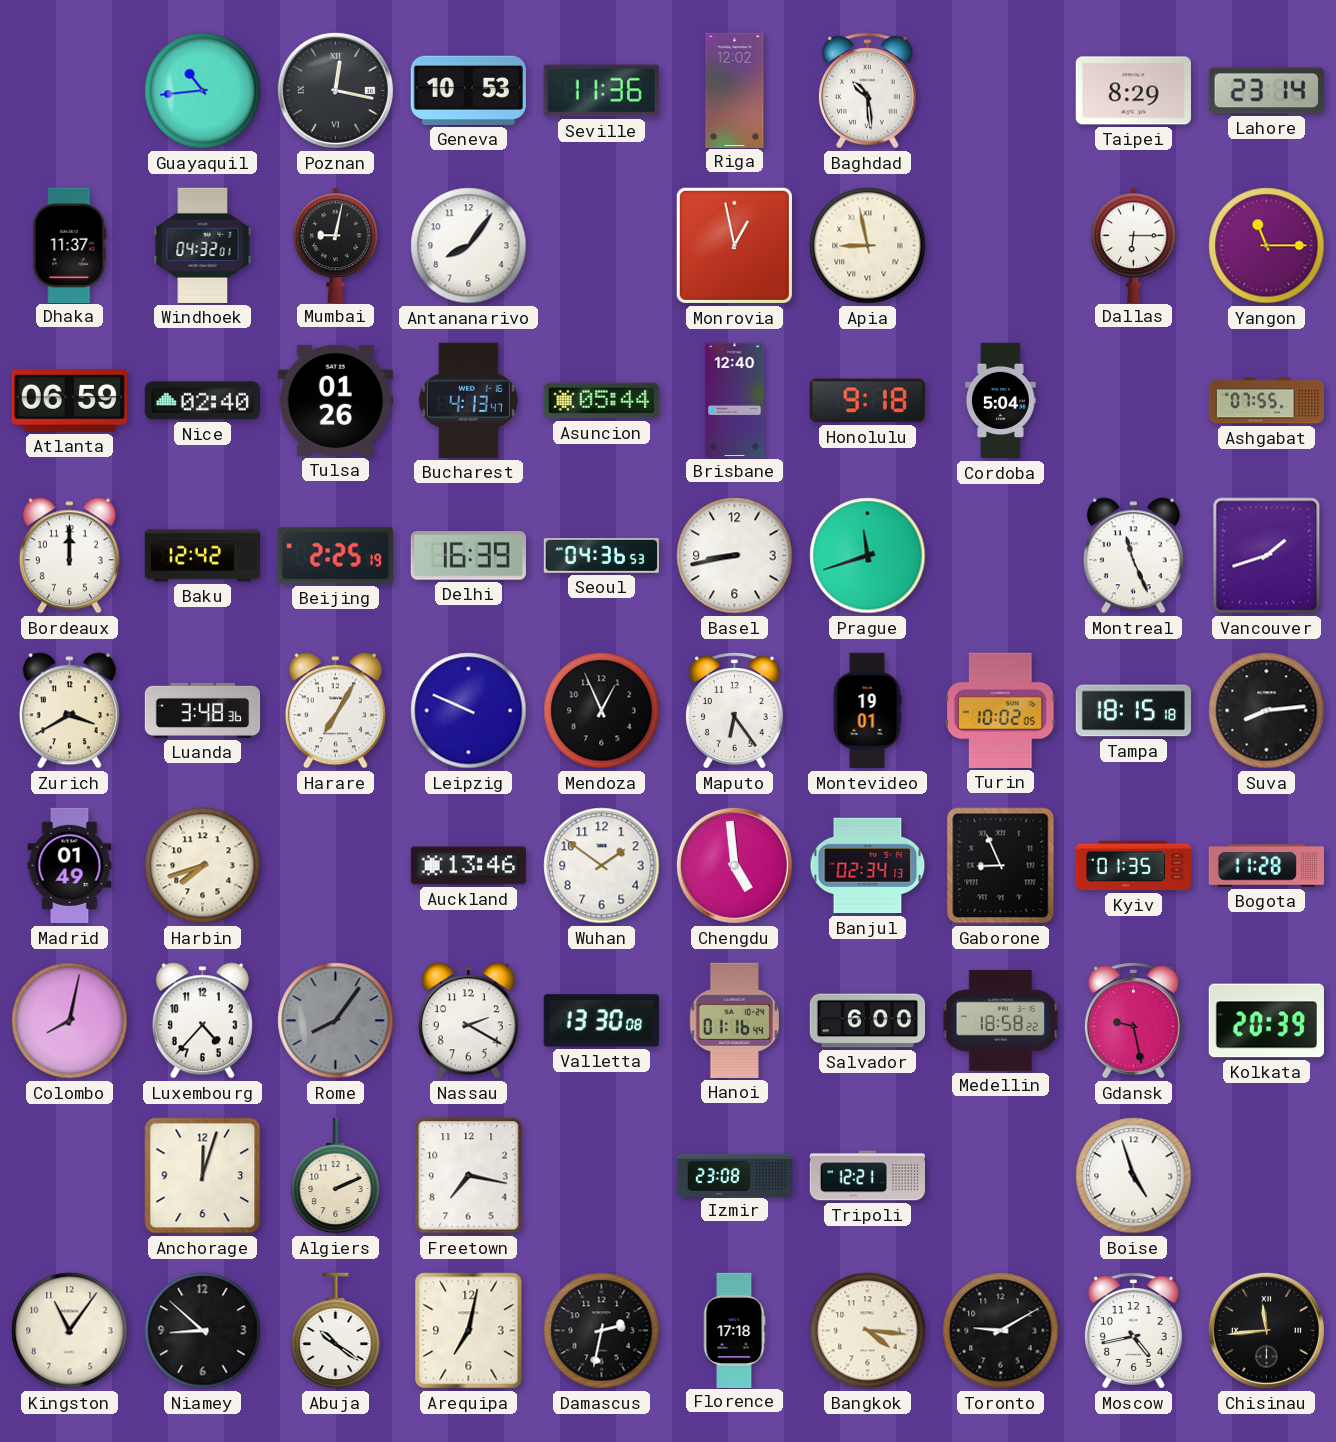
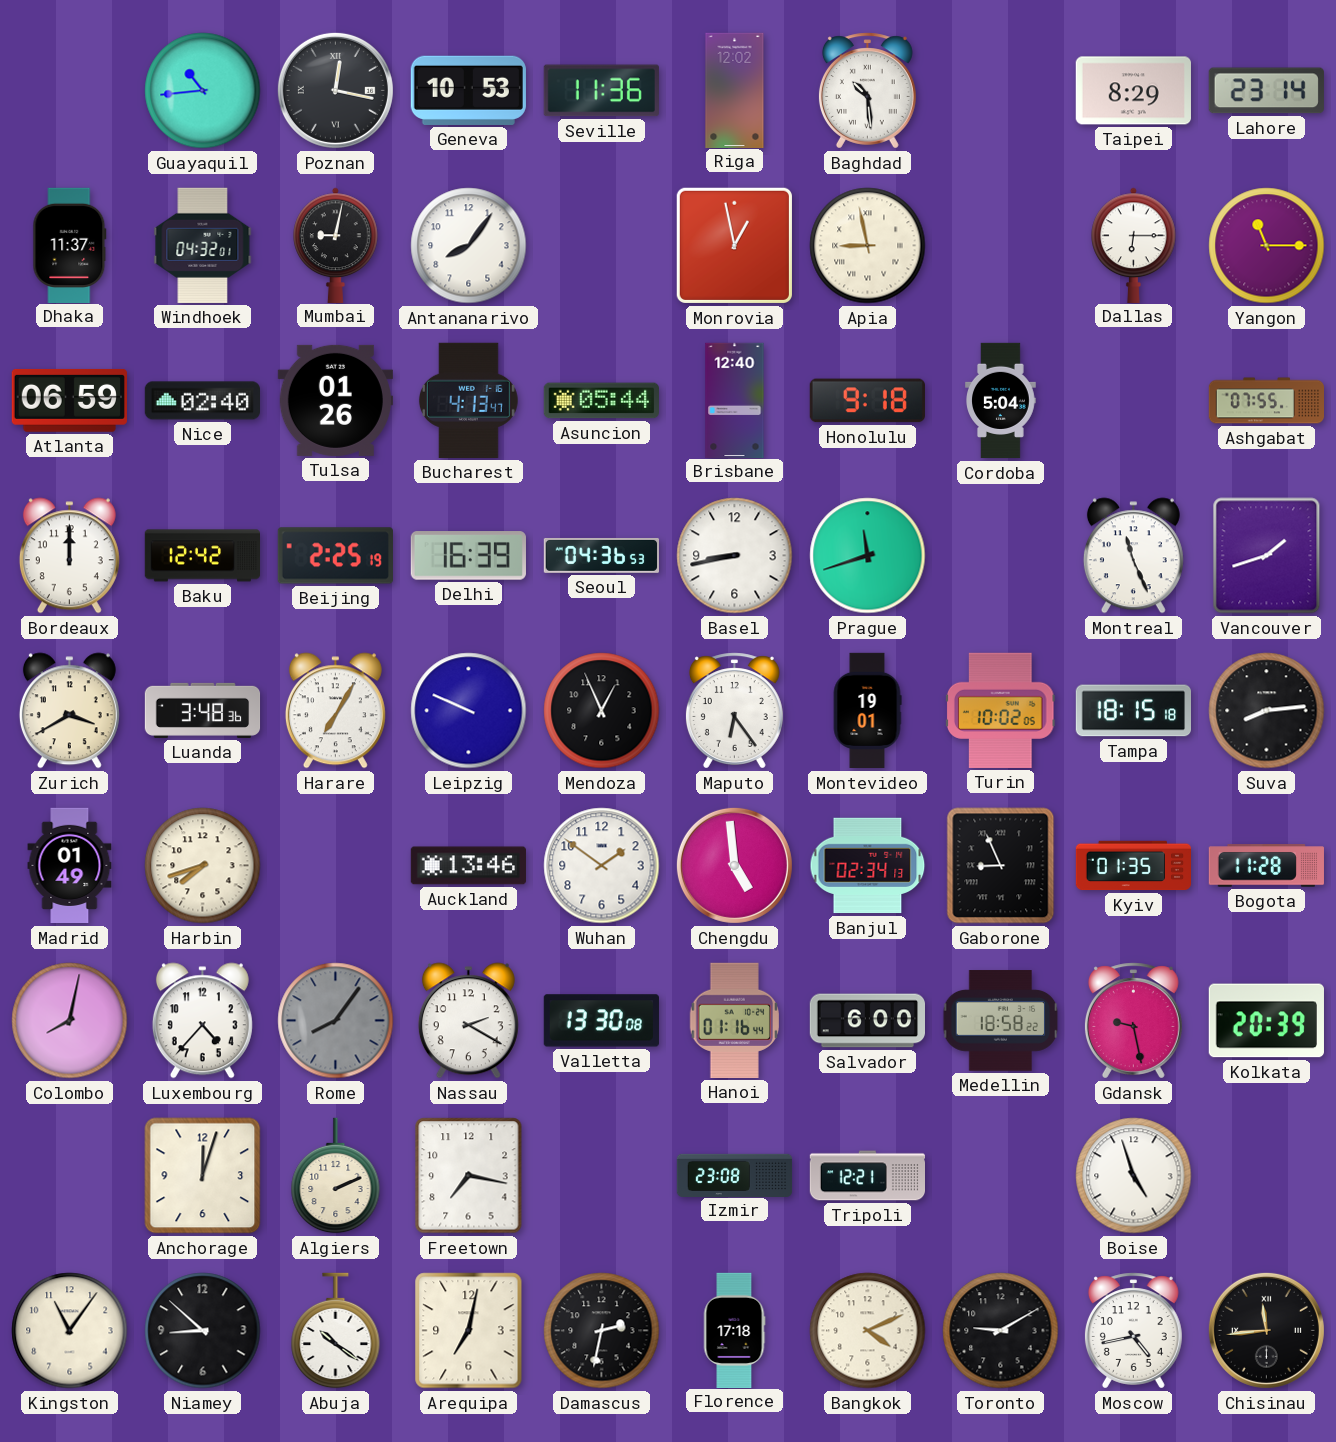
Bangkok: 4:16 -> 4:11 (868, 1331)
